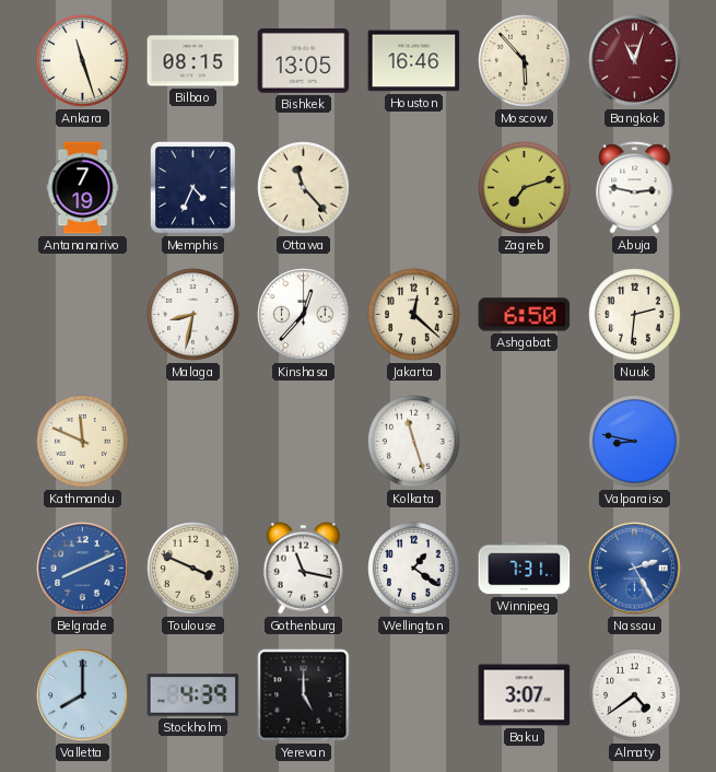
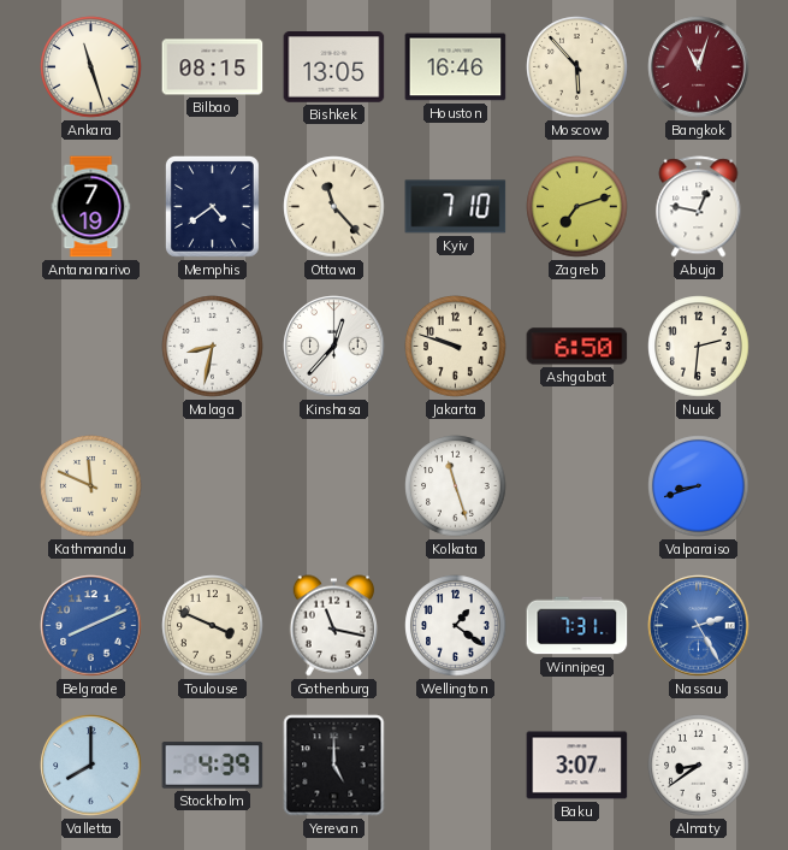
Memphis: 4:34 -> 4:39 (212, 206)
Kyiv: none -> 7:10 (456, 207)
Abuja: 2:47 -> 12:47 (699, 207)
Jakarta: 12:22 -> 9:48 (456, 347)
Valparaiso: 8:47 -> 8:42 (699, 486)
Almaty: 4:39 -> 8:39 (699, 766)
